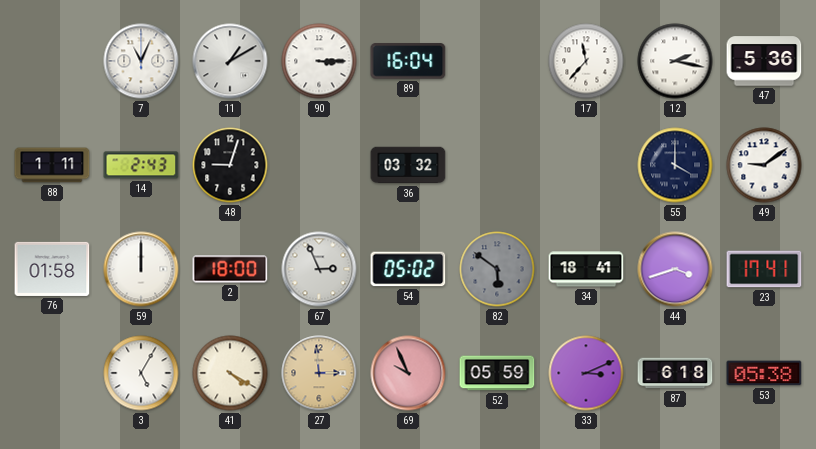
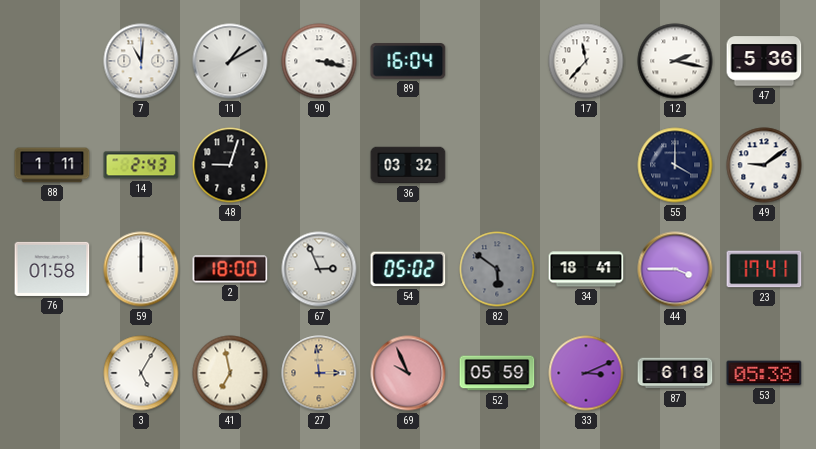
7: 11:04 -> 11:01 (141, 61)
90: 3:15 -> 3:17 (319, 61)
44: 3:42 -> 3:45 (675, 269)
41: 4:20 -> 6:58 (230, 373)
